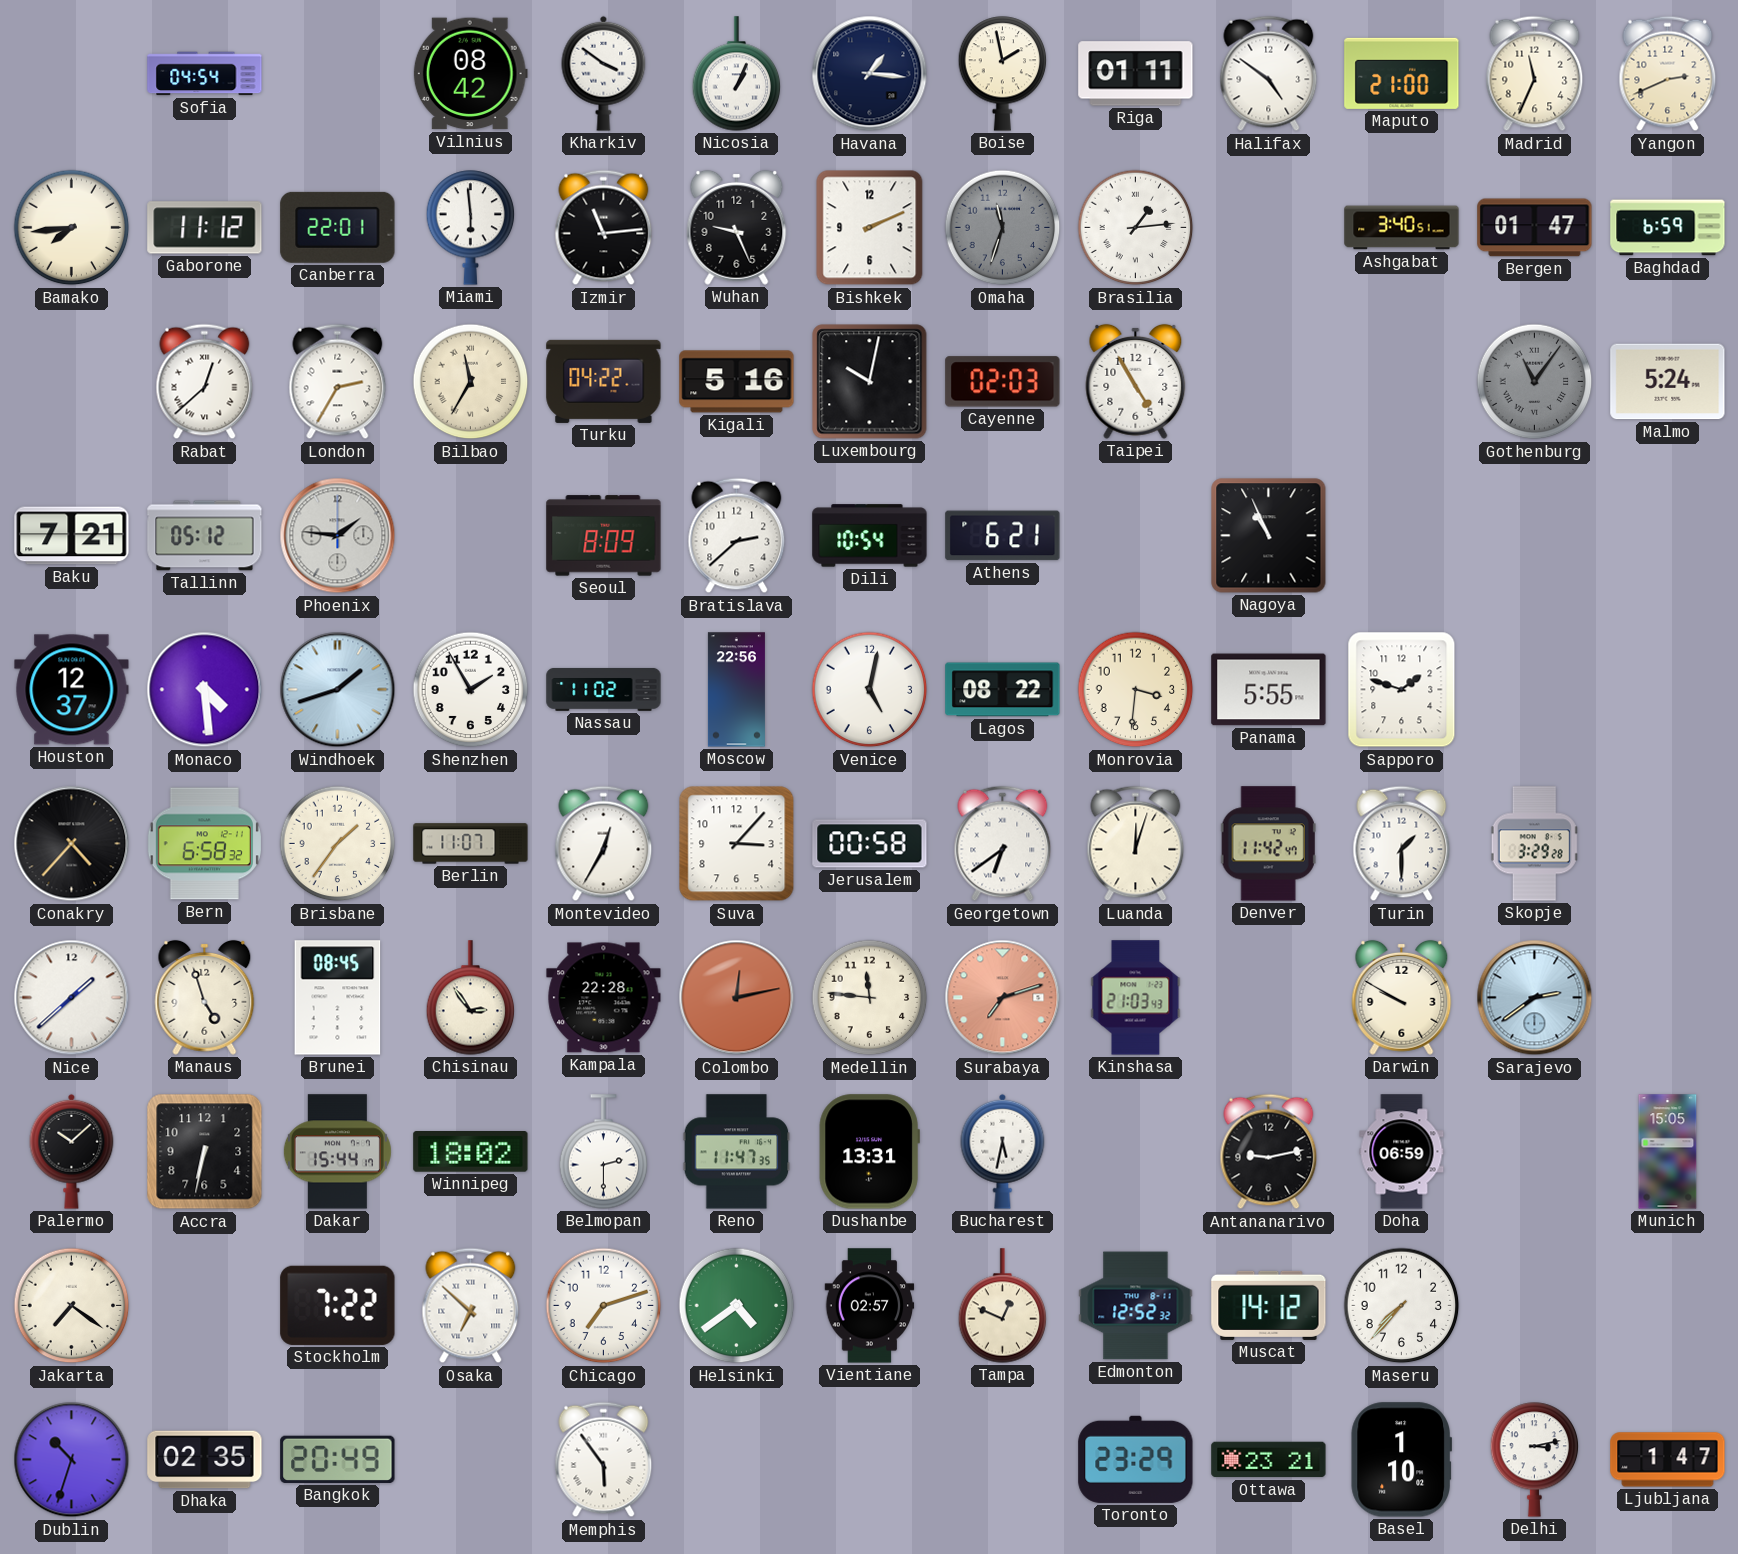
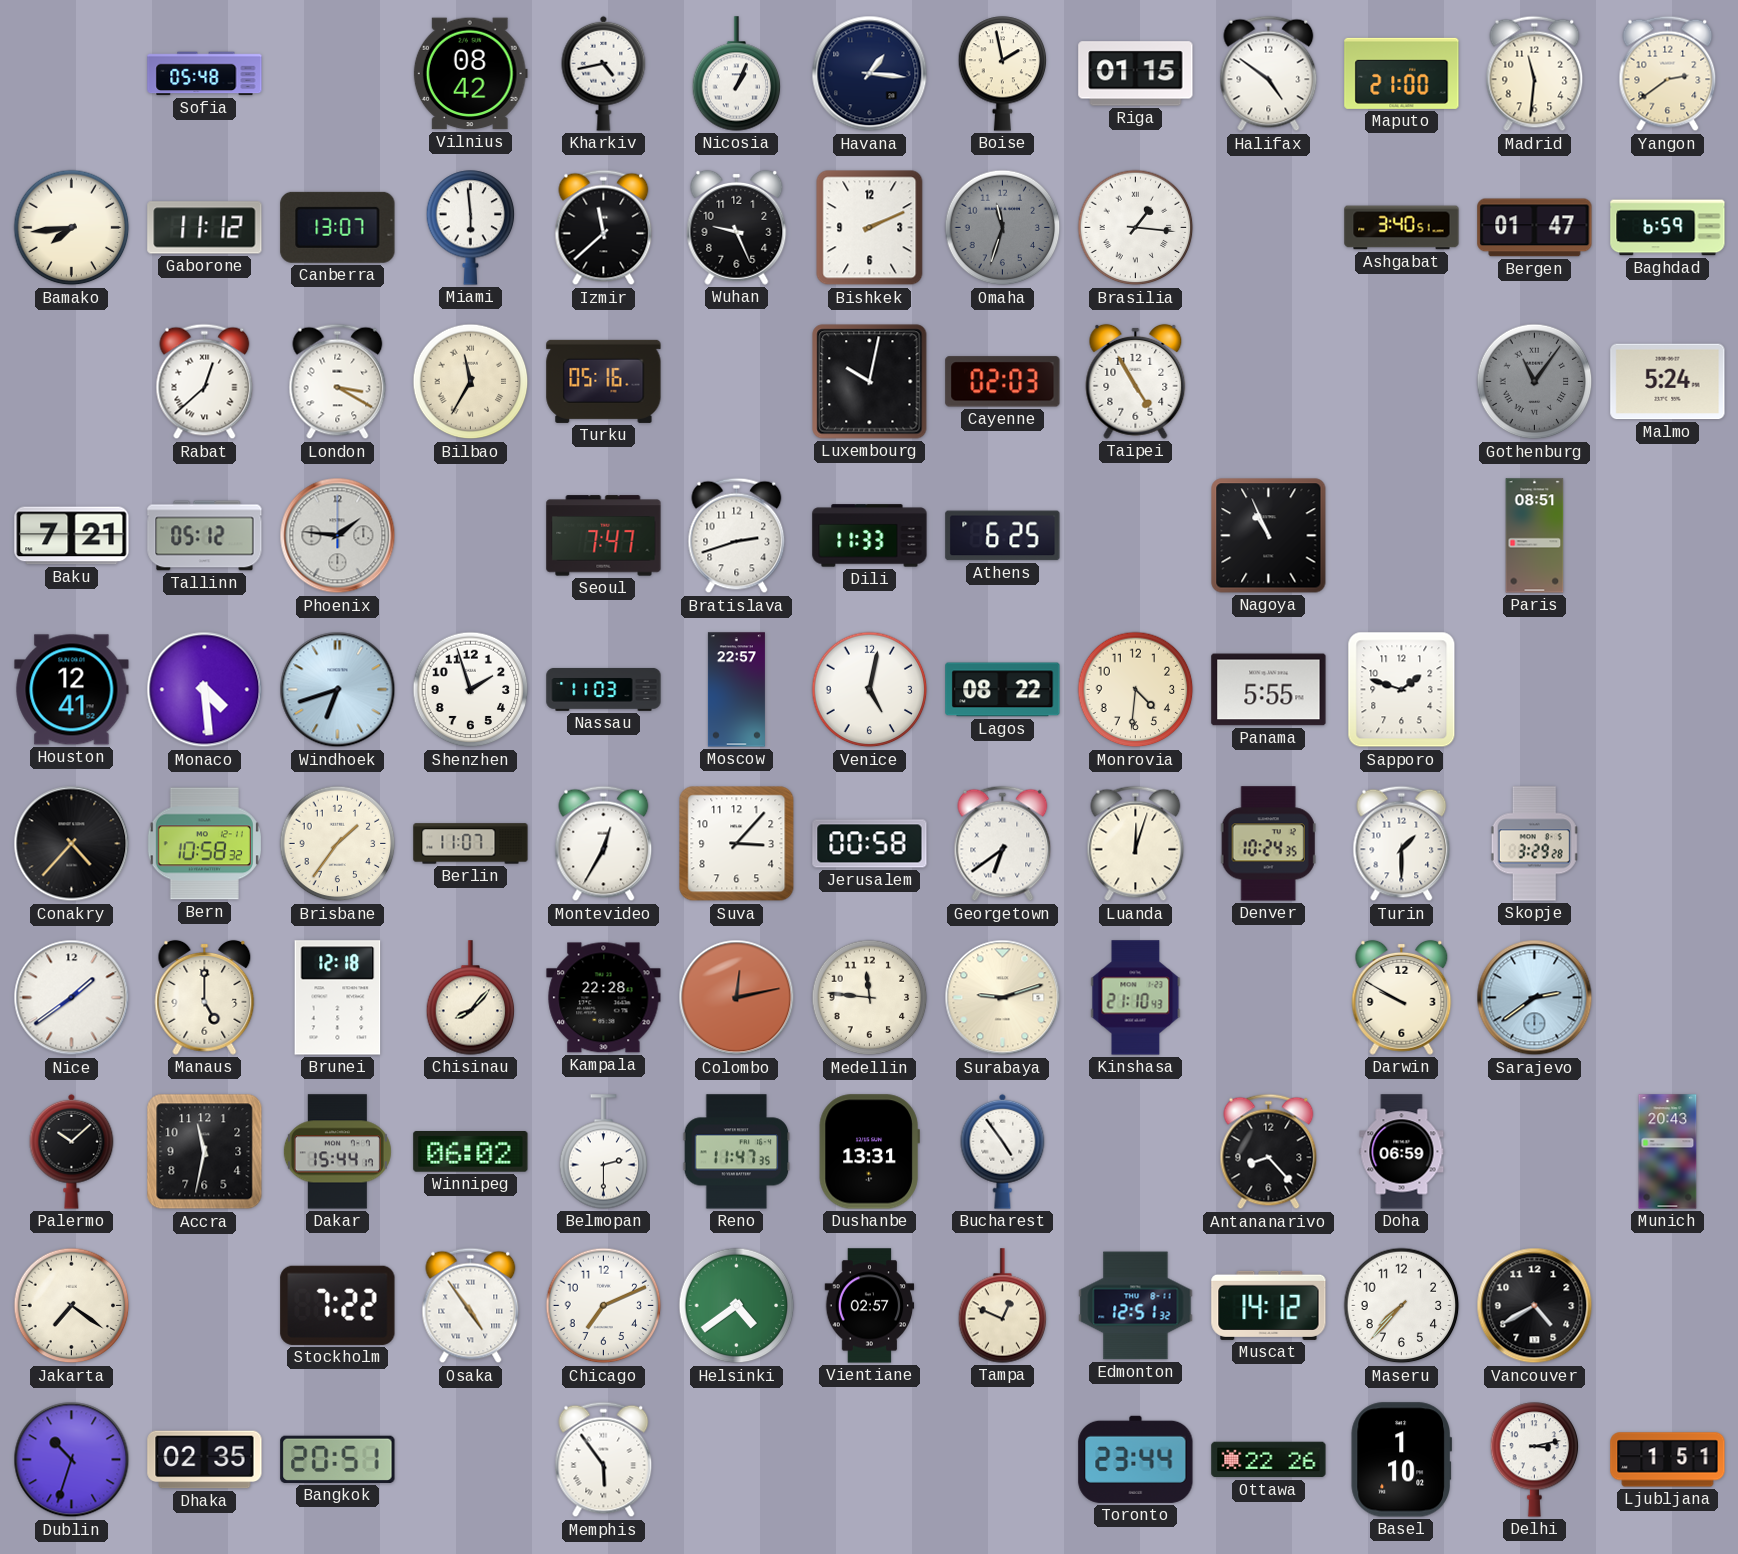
Sofia: 04:54 -> 05:48 (205, 74)
Kharkiv: 3:51 -> 4:43 (604, 73)
Riga: 01:11 -> 01:15 (1136, 74)
Madrid: 11:34 -> 11:31 (1535, 74)
Yangon: 2:41 -> 2:39 (1668, 74)
Canberra: 22:01 -> 13:07 (338, 227)
Izmir: 11:14 -> 11:38 (604, 228)
Brasilia: 1:14 -> 1:16 (1136, 228)
London: 2:35 -> 3:20 (338, 382)
Turku: 04:22 -> 05:16 (604, 381)
Kigali: 5:16 -> none (737, 382)
Seoul: 8:09 -> 7:47 (604, 536)
Bratislava: 2:38 -> 2:42 (737, 536)
Dili: 10:54 -> 11:33 (870, 536)
Athens: 6:21 -> 6:25 (1003, 536)
Paris: none -> 08:51 (1535, 536)
Houston: 12:37 -> 12:41 (72, 690)
Windhoek: 1:42 -> 6:42 (338, 690)
Shenzhen: 1:55 -> 1:57 (471, 690)
Nassau: 11:02 -> 11:03 (604, 690)
Moscow: 22:56 -> 22:57 (736, 690)
Monrovia: 3:31 -> 4:31 (1136, 690)
Bern: 6:58 -> 10:58 (204, 844)
Denver: 11:42 -> 10:24 (1268, 844)
Nice: 1:38 -> 1:39 (72, 998)
Manaus: 4:57 -> 5:00 (205, 997)
Brunei: 08:45 -> 12:18 (338, 998)
Chisinau: 2:54 -> 8:07 (471, 998)
Surabaya: 7:12 -> 9:12 (1003, 998)
Surabaya dial: salmon -> cream (1003, 998)
Kinshasa: 21:03 -> 21:10 (1136, 998)
Accra: 6:32 -> 11:32 (205, 1152)
Winnipeg: 18:02 -> 06:02 (471, 1152)
Bucharest: 5:32 -> 4:54 (1003, 1151)
Antananarivo: 9:13 -> 8:23 (1269, 1152)
Munich: 15:05 -> 20:43 (1668, 1152)
Osaka: 6:52 -> 4:54 (471, 1306)
Chicago: 7:12 -> 7:11 (604, 1306)
Edmonton: 12:52 -> 12:51 (1136, 1306)
Vancouver: none -> 4:40 (1535, 1306)
Bangkok: 20:49 -> 20:51 (338, 1459)
Toronto: 23:29 -> 23:44 (1136, 1459)
Ottawa: 23:21 -> 22:26 (1269, 1460)
Ljubljana: 1:47 -> 1:51 (1668, 1460)
